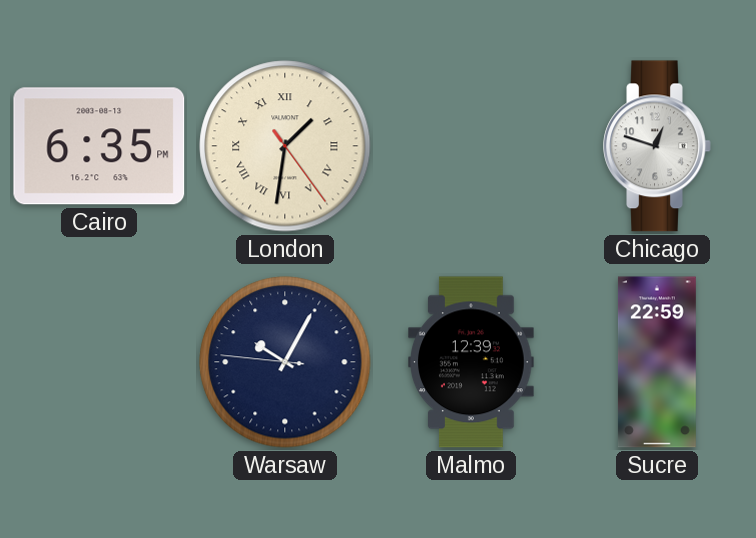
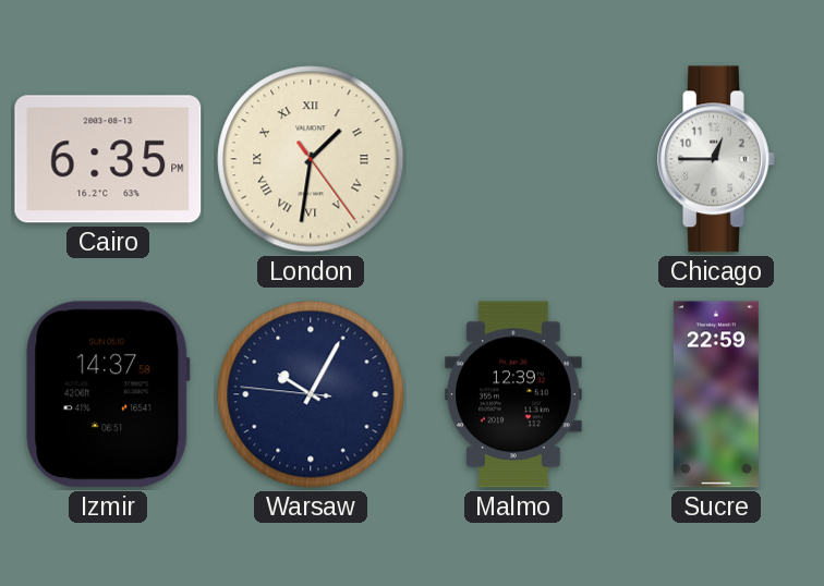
Chicago: 12:48 -> 12:45 (716, 159)
Izmir: none -> 14:37 (108, 394)
